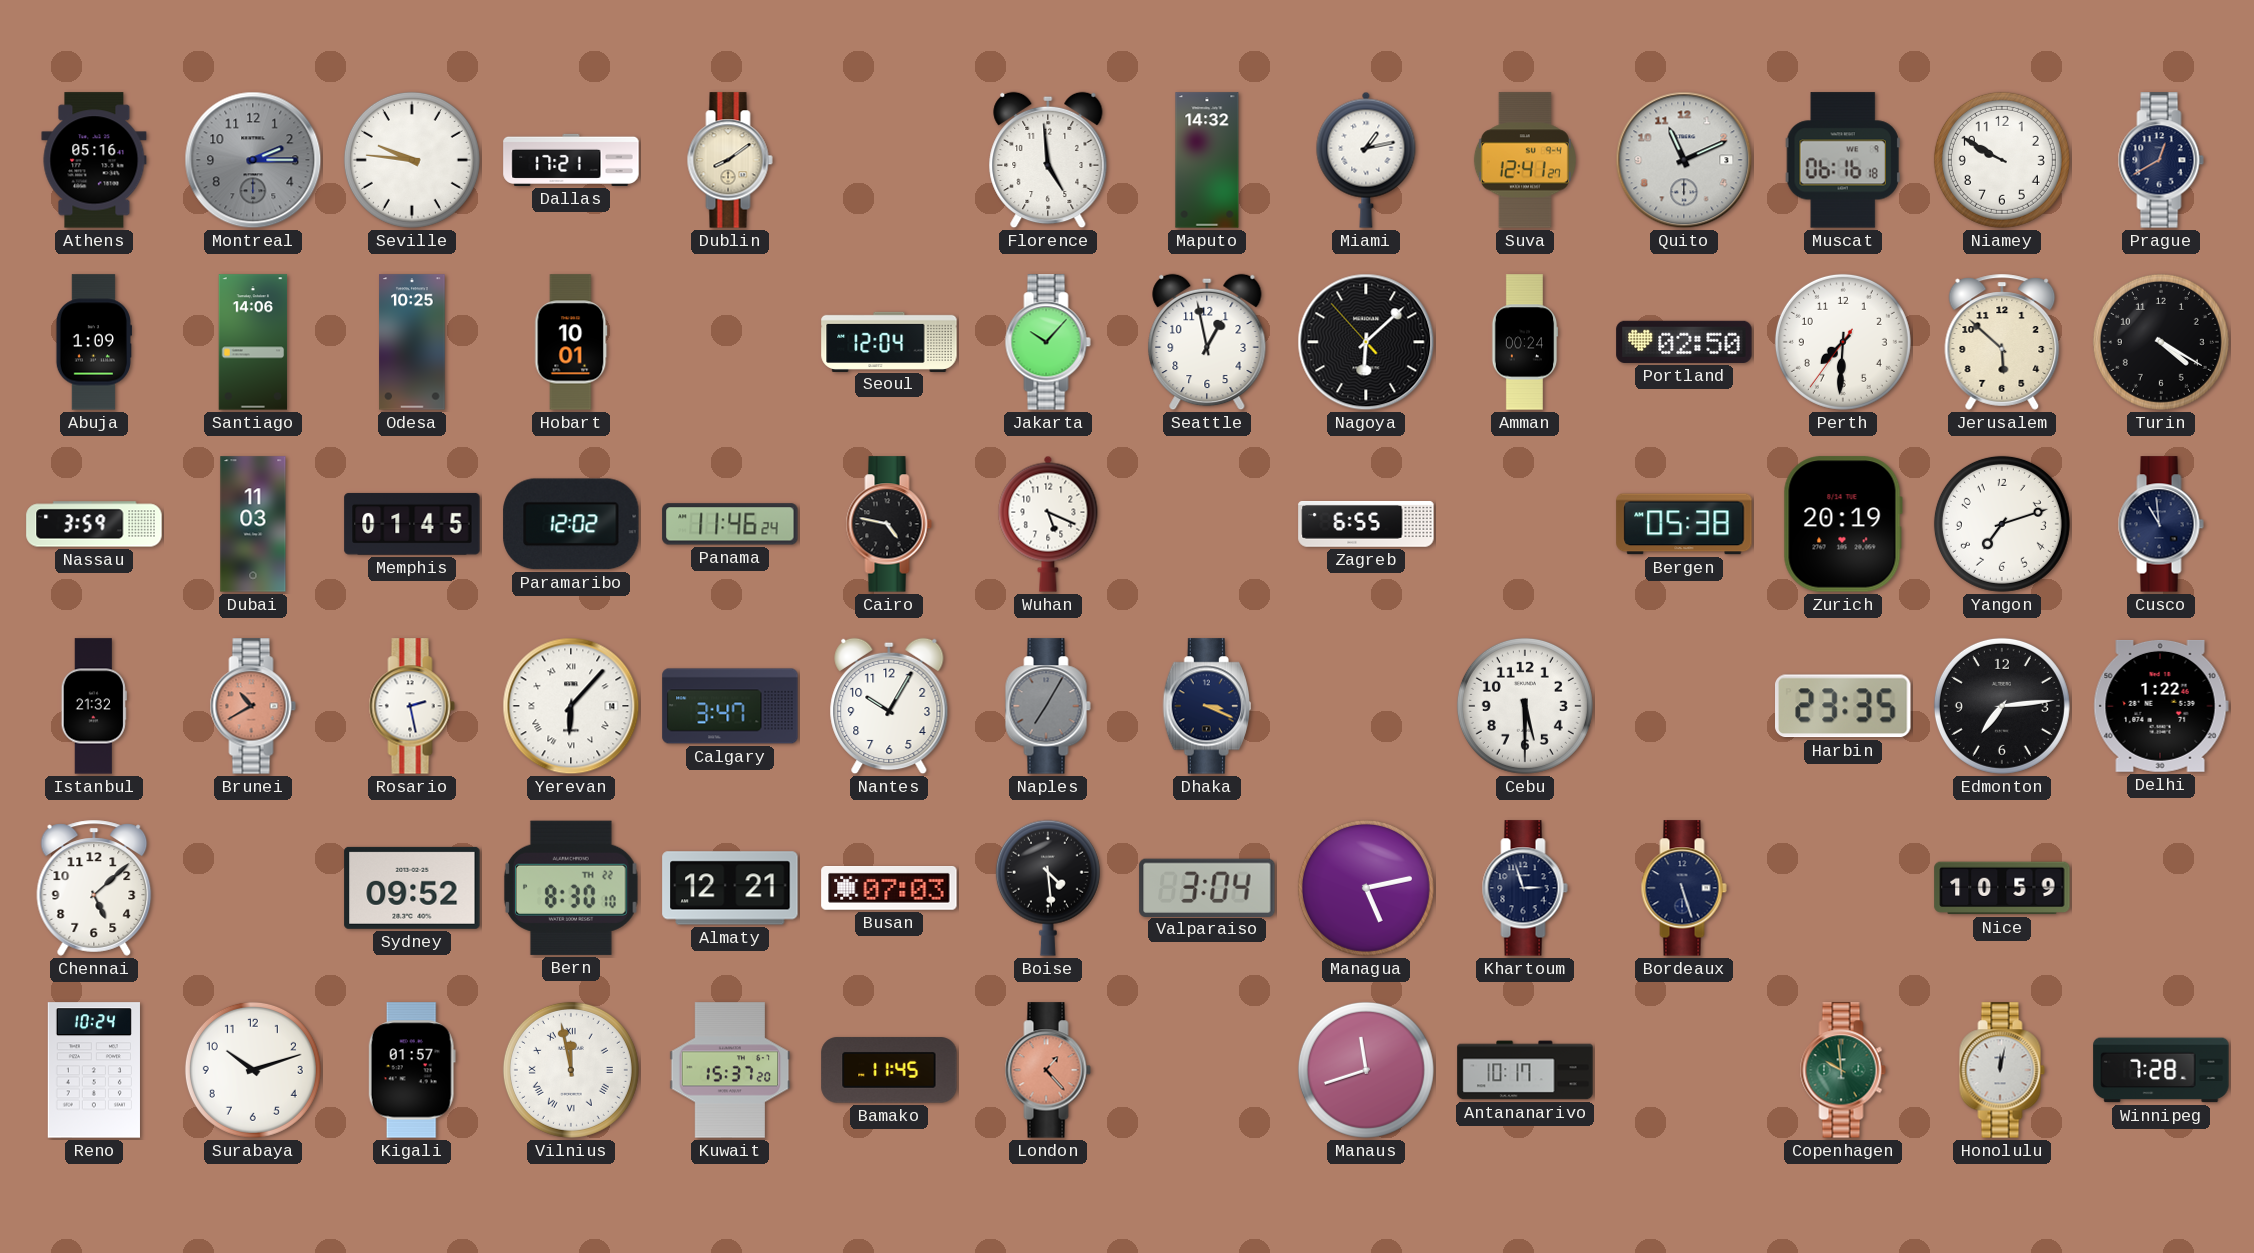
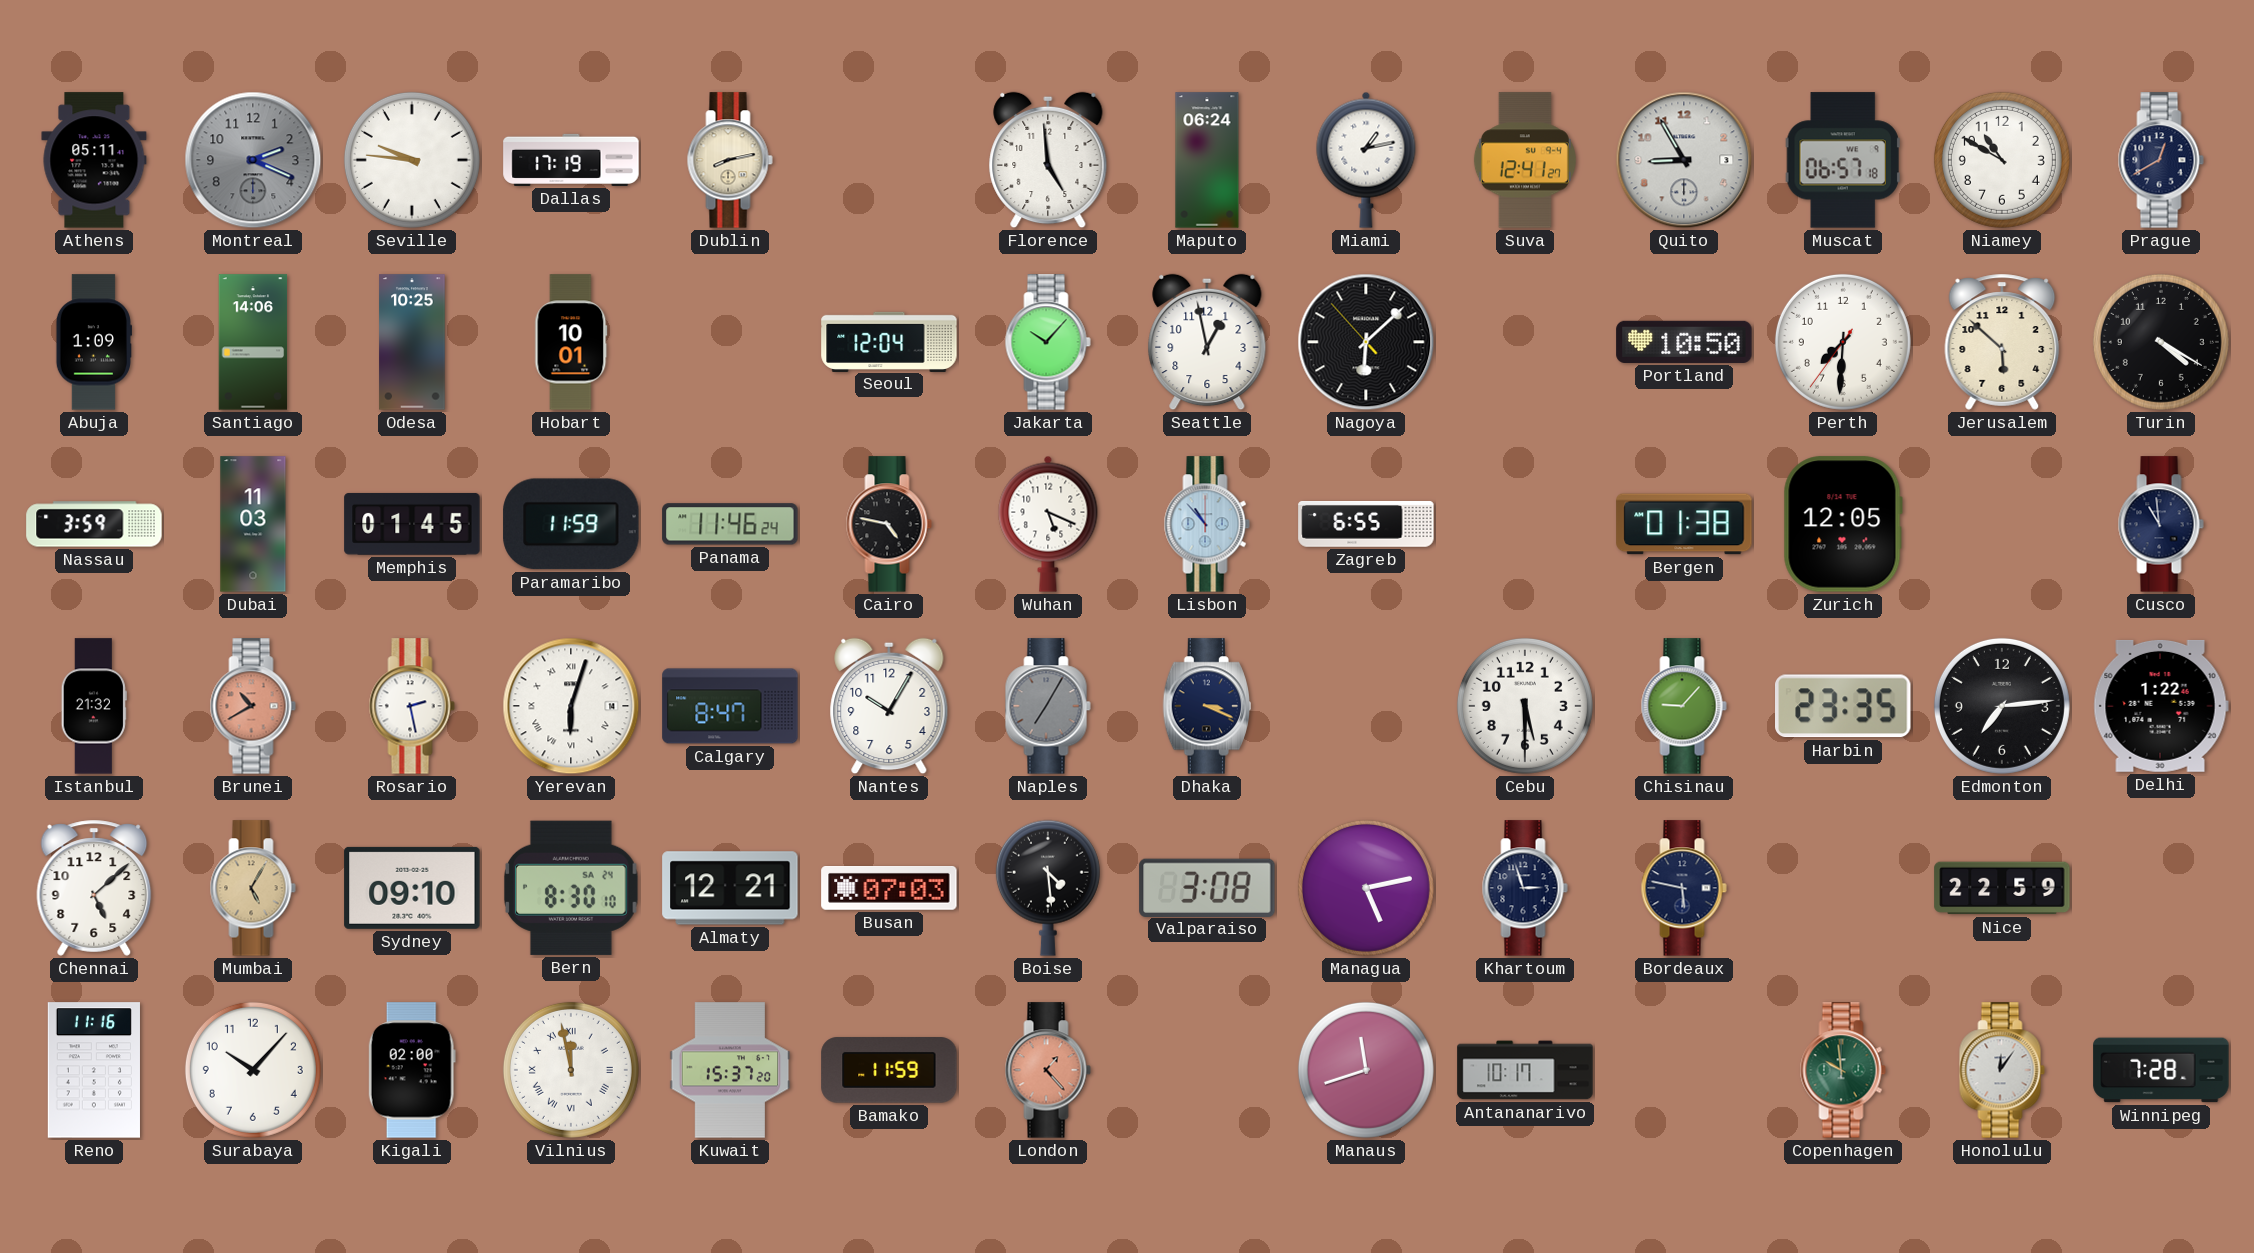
Athens: 05:16 -> 05:11 (94, 160)
Montreal: 2:15 -> 2:19 (253, 160)
Dallas: 17:21 -> 17:19 (571, 160)
Dublin: 8:09 -> 8:13 (730, 160)
Maputo: 14:32 -> 06:24 (1207, 160)
Quito: 11:11 -> 8:55 (1684, 160)
Muscat: 06:16 -> 06:57 (1843, 160)
Niamey: 9:50 -> 10:50 (2002, 160)
Amman: 00:24 -> none (1525, 342)
Portland: 02:50 -> 10:50 (1684, 342)
Paramaribo: 12:02 -> 11:59 (571, 524)
Lisbon: none -> 10:53 (1207, 524)
Bergen: 05:38 -> 01:38 (1684, 524)
Zurich: 20:19 -> 12:05 (1843, 524)
Yangon: 7:12 -> none (2002, 524)
Yerevan: 6:07 -> 6:03 (571, 706)
Calgary: 3:47 -> 8:47 (730, 706)
Chisinau: none -> 9:07 (1684, 706)
Mumbai: none -> 5:05 (253, 888)
Sydney: 09:52 -> 09:10 (412, 888)
Bern date: TH 22 -> SA 24 (571, 888)
Valparaiso: 3:04 -> 3:08 (1207, 887)
Bordeaux: 5:27 -> 5:47 (1684, 888)
Nice: 10:59 -> 22:59 (2002, 888)
Reno: 10:24 -> 11:16 (94, 1070)
Surabaya: 10:12 -> 10:07 (253, 1070)
Kigali: 01:57 -> 02:00 (412, 1070)
Bamako: 11:45 -> 11:59 (889, 1070)
Honolulu: 12:02 -> 12:06 (2002, 1070)
